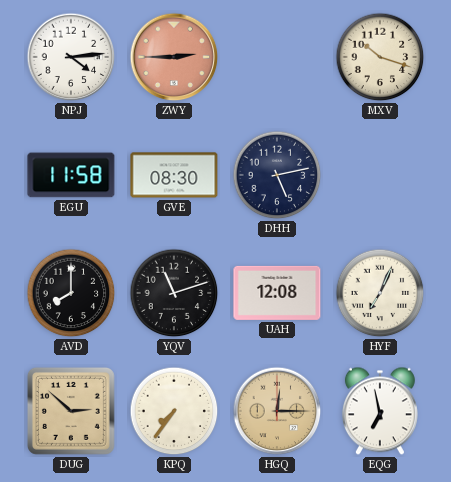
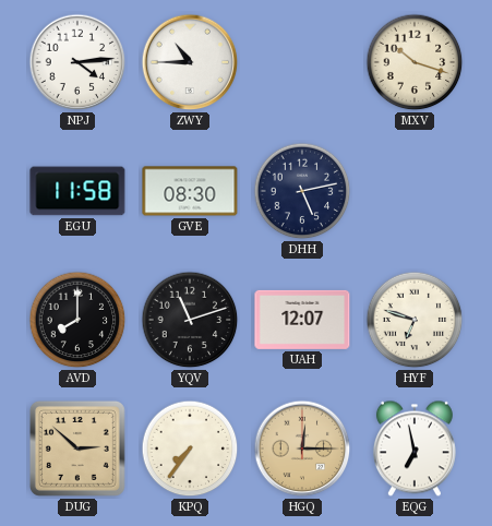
ZWY: 2:45 -> 10:45 (190, 62)
ZWY dial: salmon -> white (190, 62)
UAH: 12:08 -> 12:07 (302, 320)
HYF: 7:04 -> 6:48 (415, 320)
